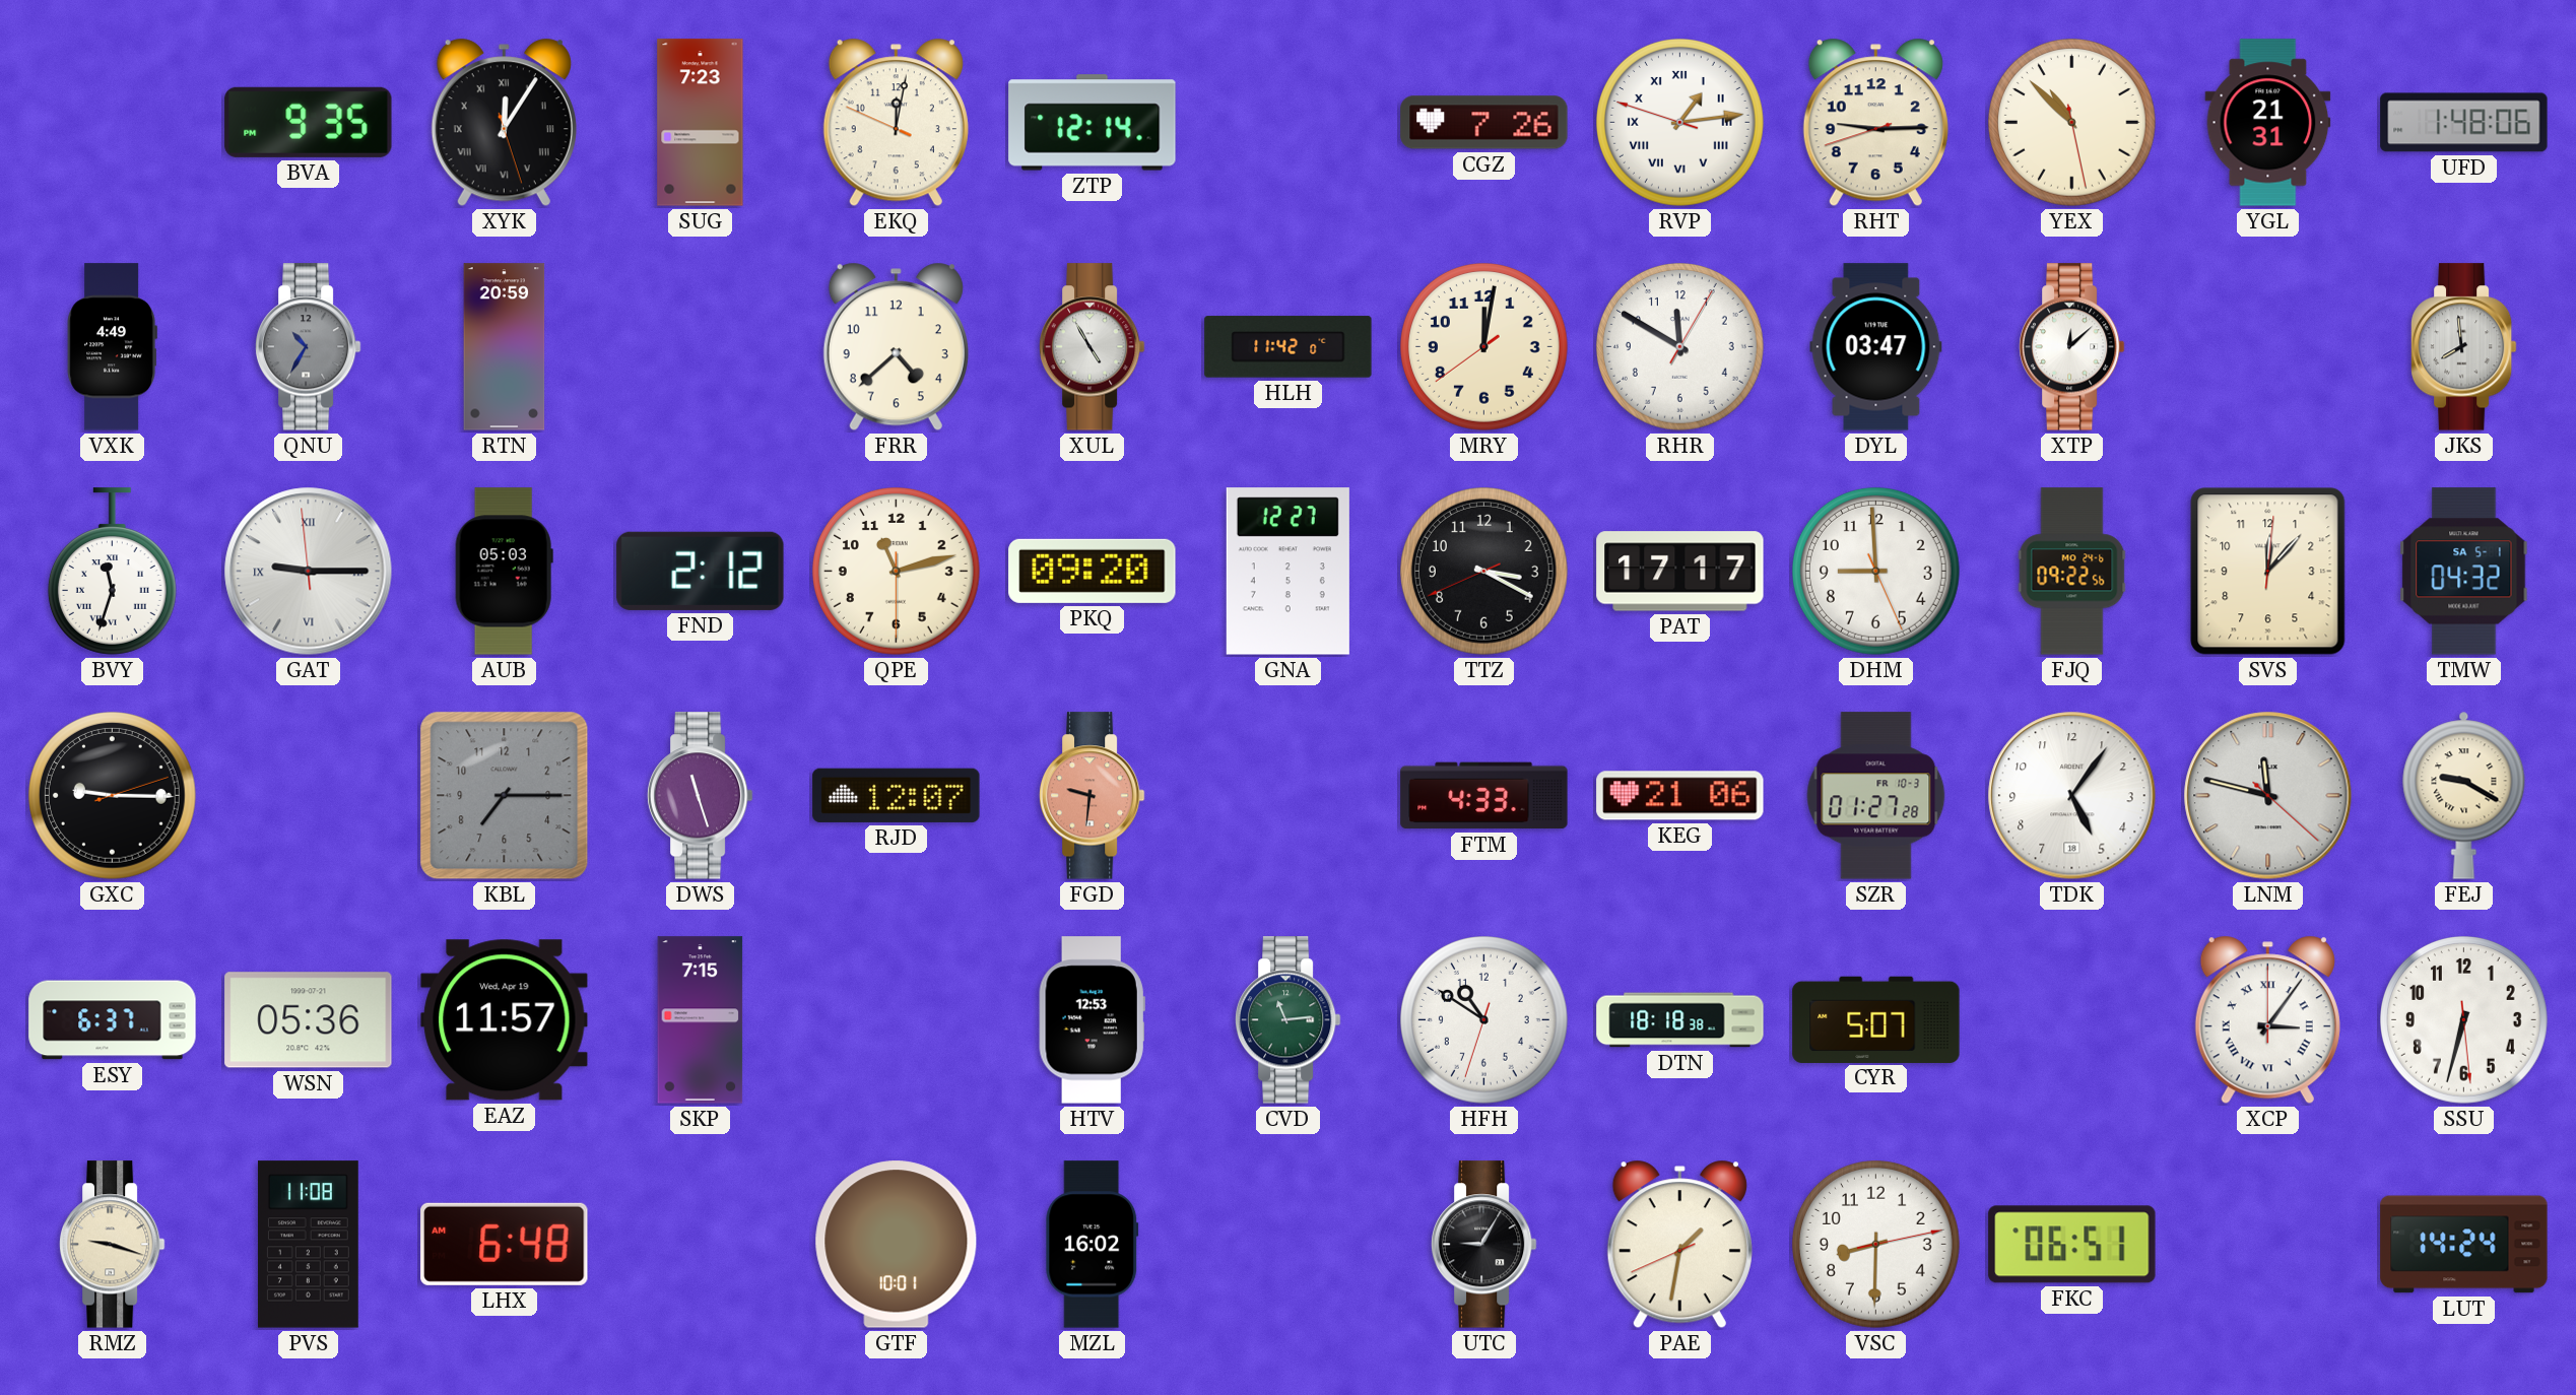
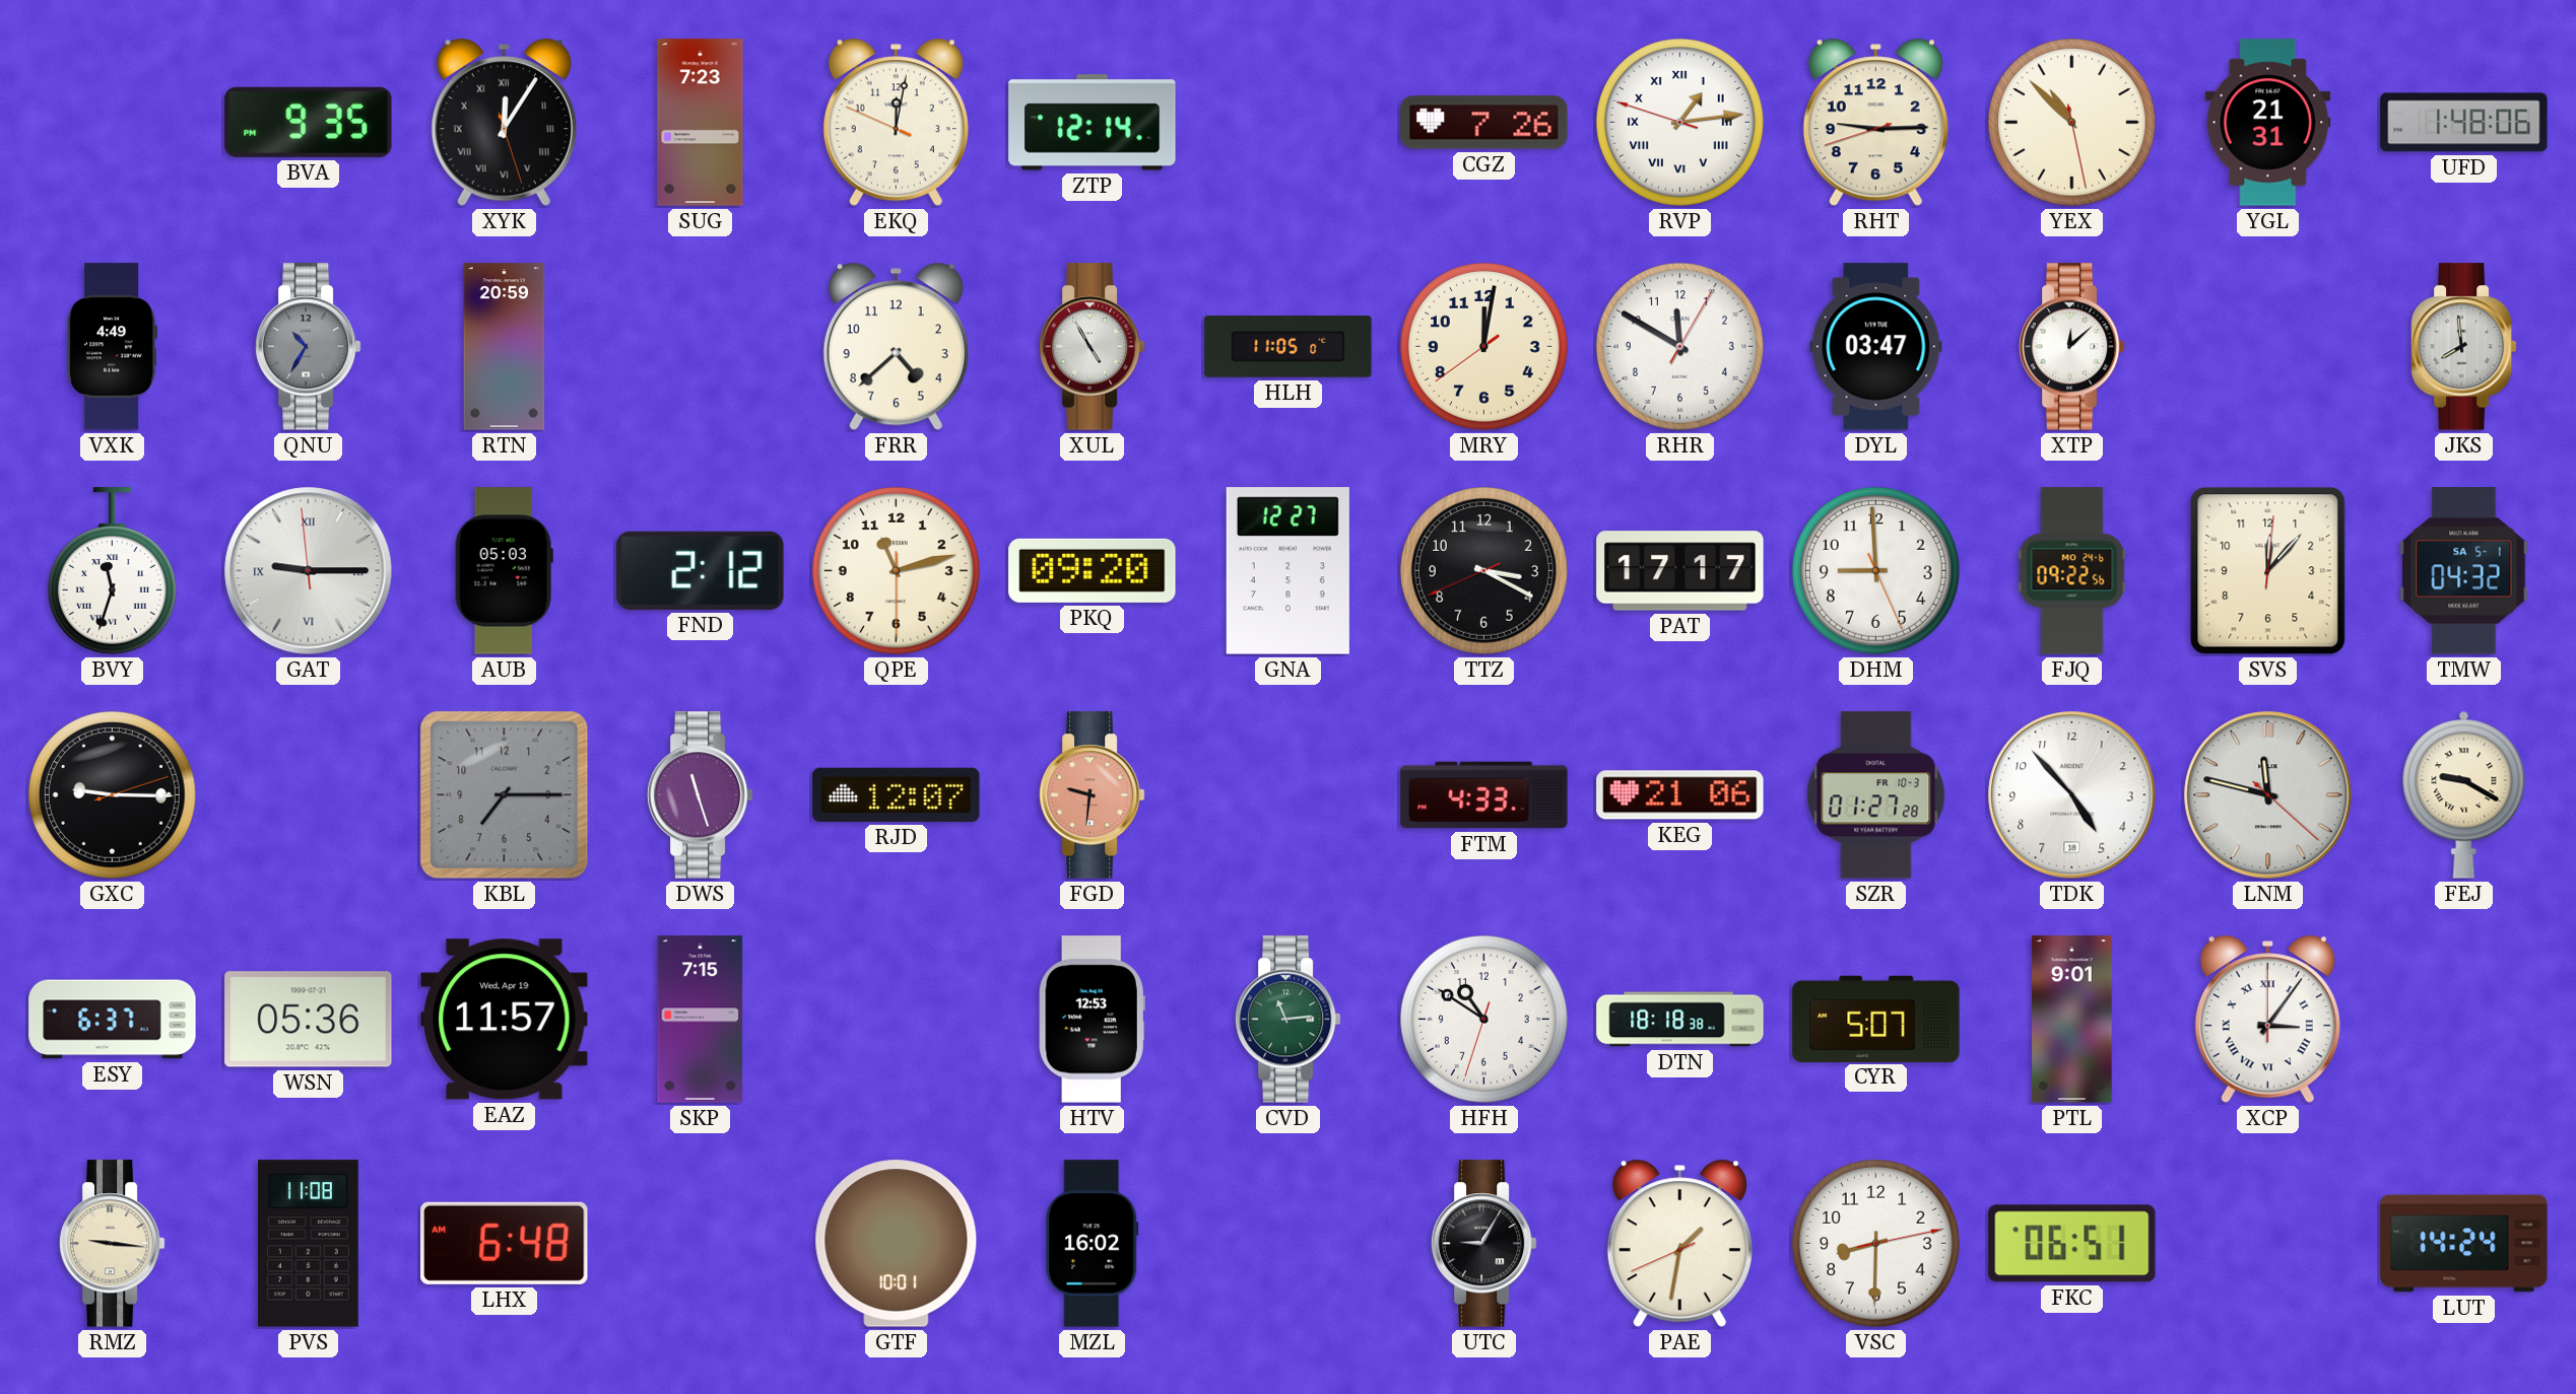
HLH: 11:42 -> 11:05 (1289, 347)
TDK: 5:06 -> 4:53 (2072, 795)
PTL: none -> 9:01 (2072, 1020)
SSU: 6:32 -> none (2464, 1020)
RMZ: 9:18 -> 9:16 (112, 1244)
